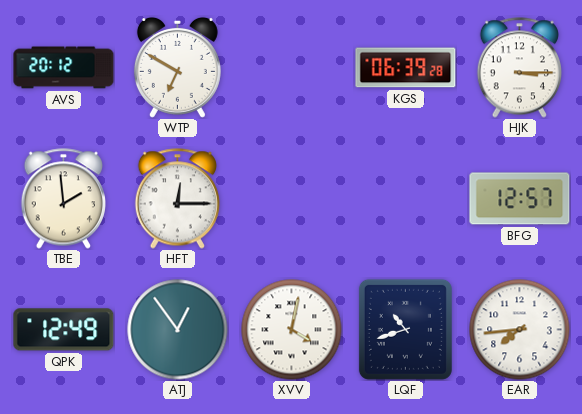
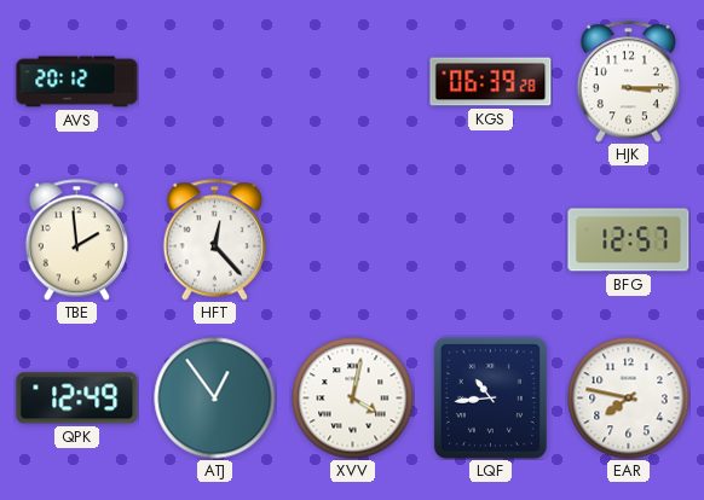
WTP: 6:50 -> none (177, 67)
HFT: 12:15 -> 12:23 (214, 240)
LQF: 10:42 -> 10:44 (490, 397)
EAR: 7:44 -> 7:47 (629, 399)
